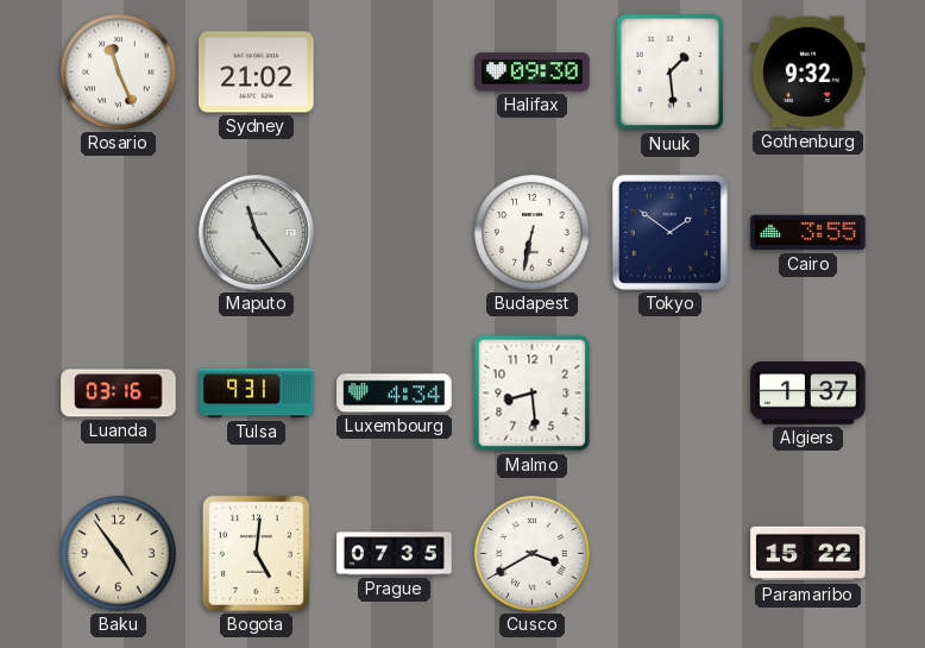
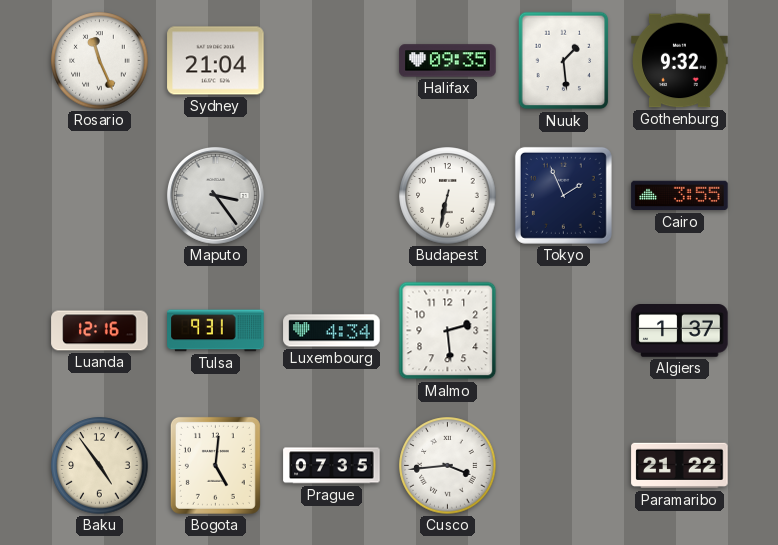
Sydney: 21:02 -> 21:04 (216, 61)
Halifax: 09:30 -> 09:35 (448, 61)
Maputo: 11:24 -> 3:24 (216, 196)
Tokyo: 1:51 -> 1:56 (563, 195)
Luanda: 03:16 -> 12:16 (100, 331)
Malmo: 8:29 -> 2:29 (448, 331)
Cusco: 3:40 -> 3:44 (448, 466)
Paramaribo: 15:22 -> 21:22 (680, 466)
